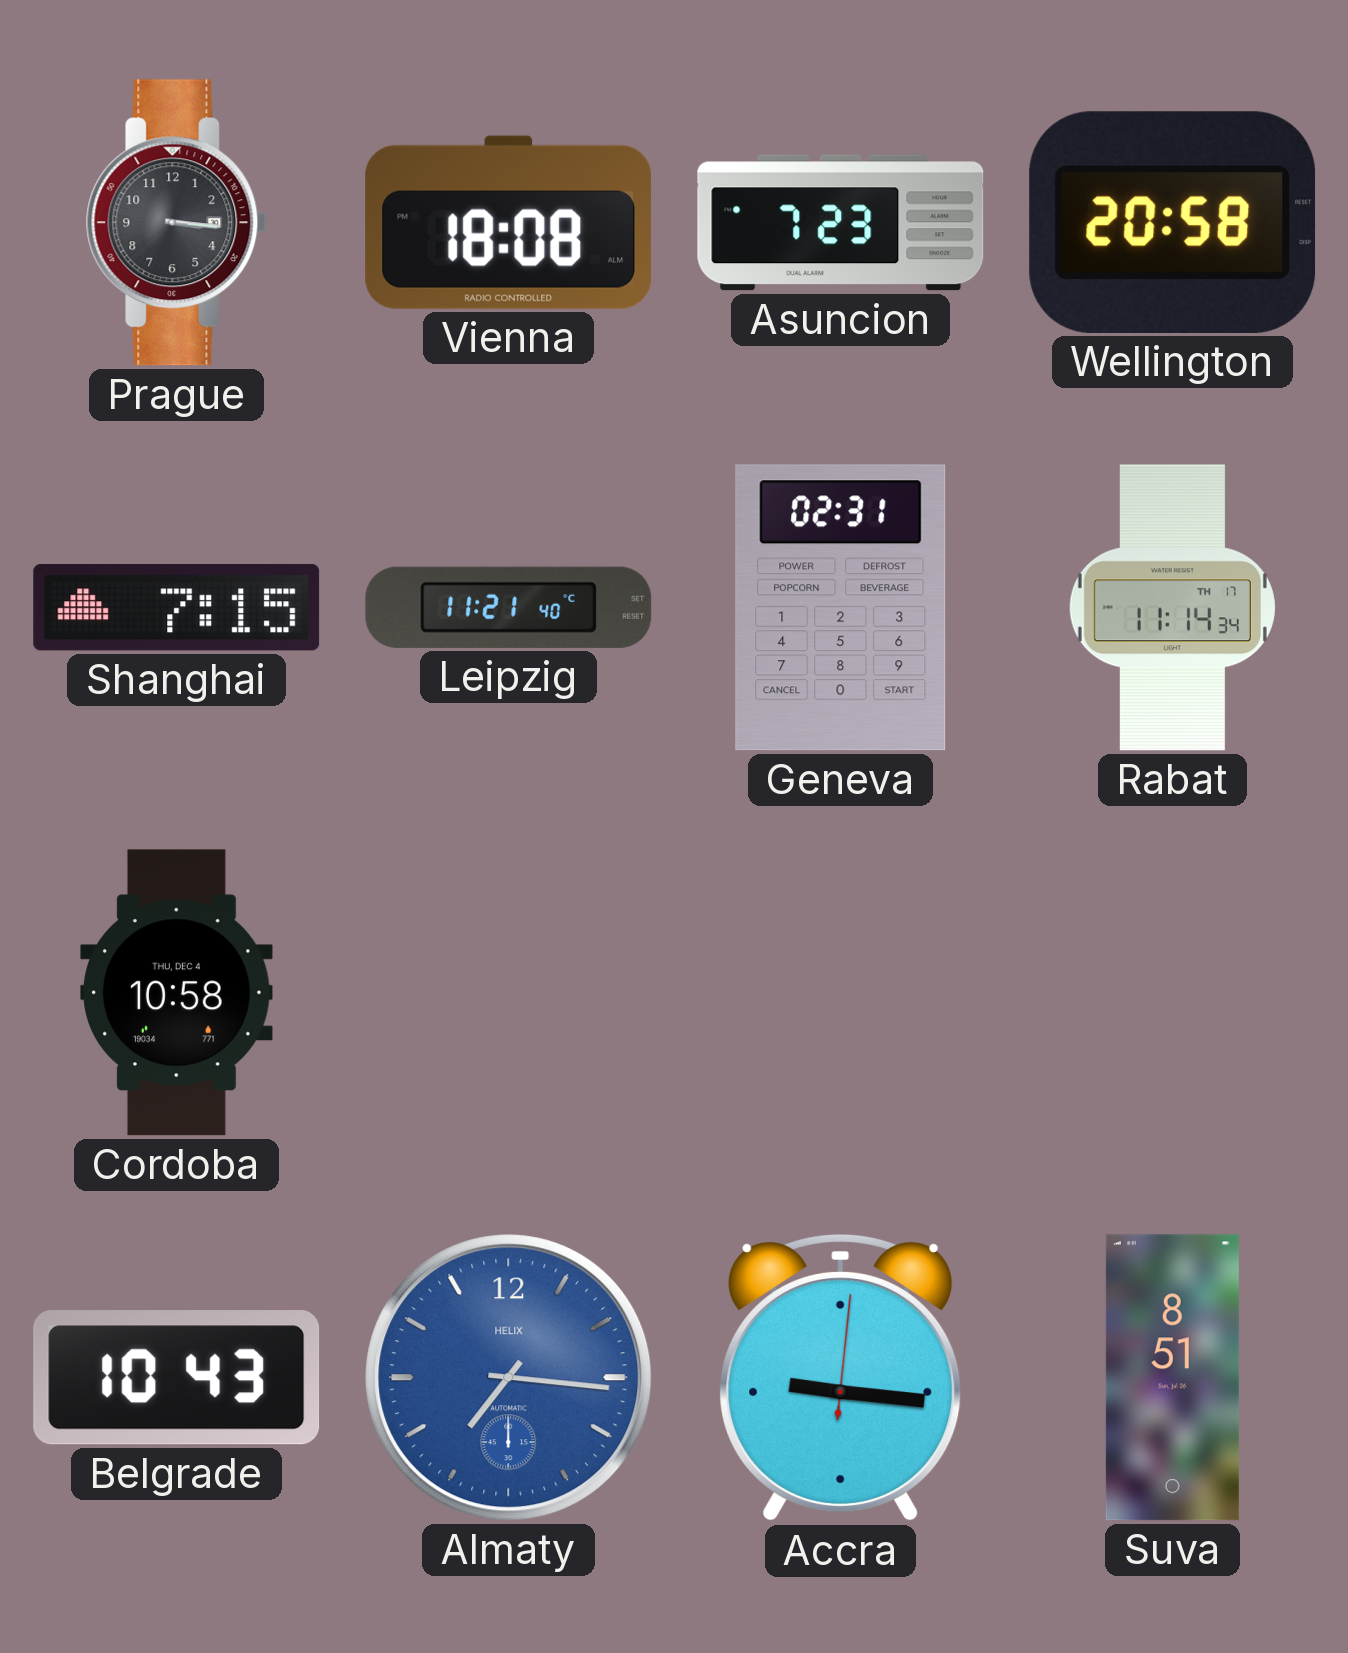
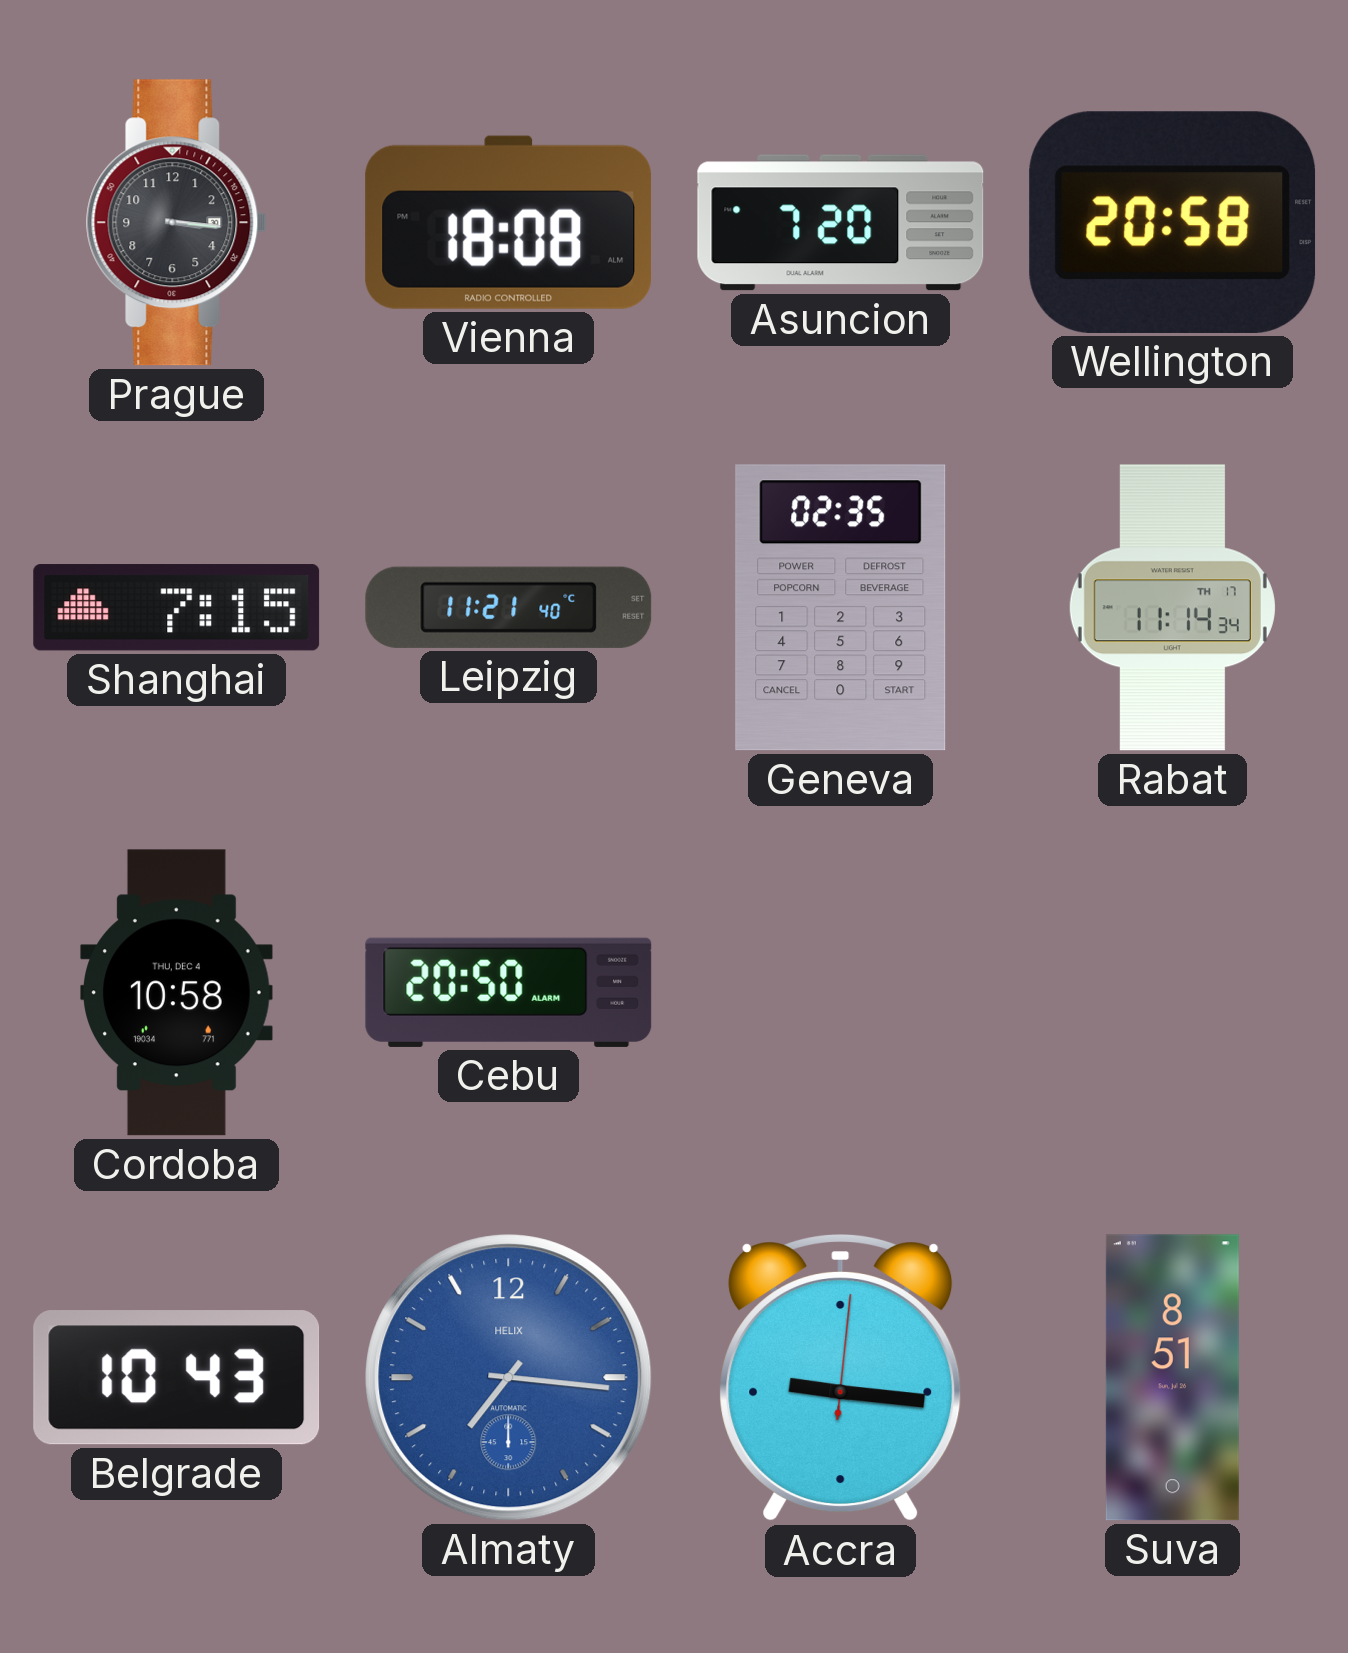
Asuncion: 7:23 -> 7:20 (841, 223)
Geneva: 02:31 -> 02:35 (841, 608)
Cebu: none -> 20:50 (509, 992)
